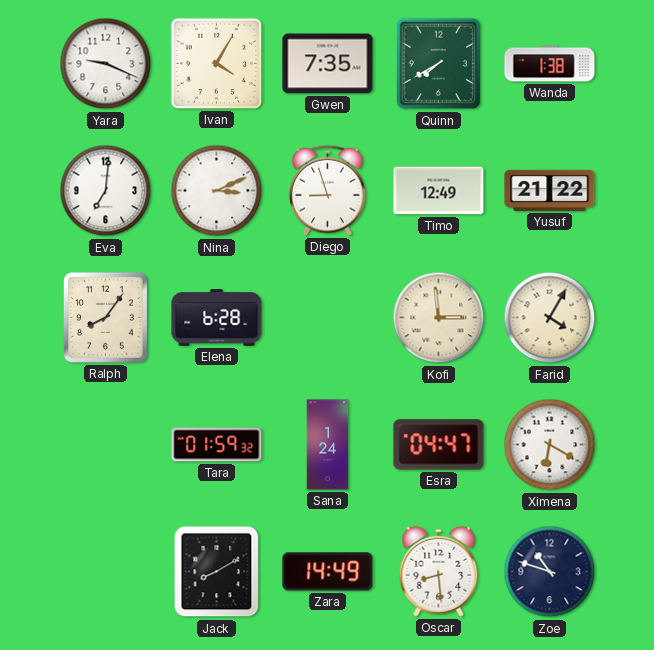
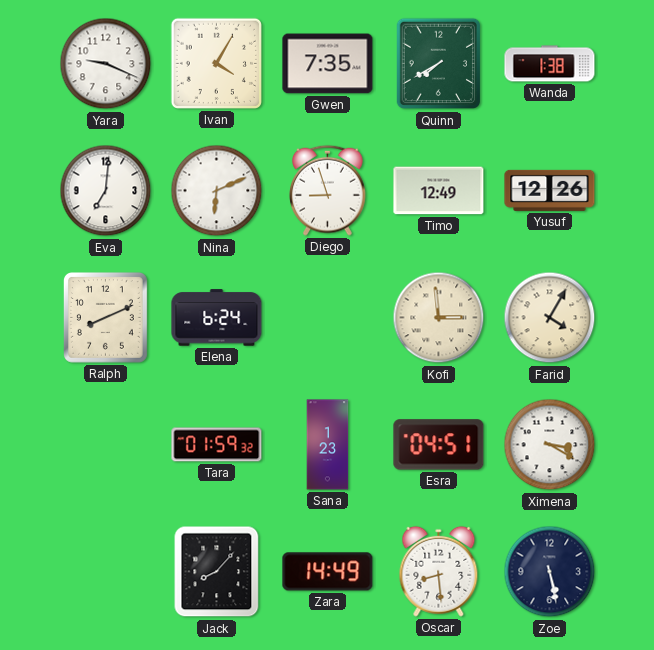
Nina: 3:11 -> 6:11 (217, 191)
Yusuf: 21:22 -> 12:26 (550, 190)
Ralph: 8:06 -> 8:11 (105, 318)
Elena: 6:28 -> 6:24 (217, 318)
Sana: 1:24 -> 1:23 (328, 445)
Esra: 04:47 -> 04:51 (439, 445)
Ximena: 6:20 -> 3:20 (550, 445)
Jack: 8:10 -> 8:07 (217, 572)
Zoe: 10:48 -> 5:28 (550, 572)
